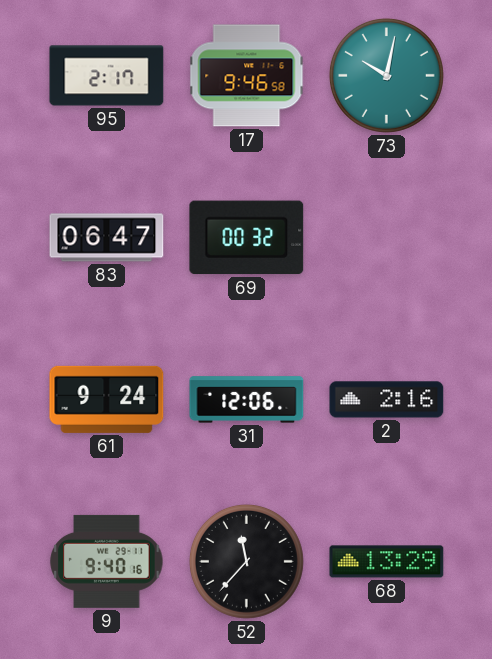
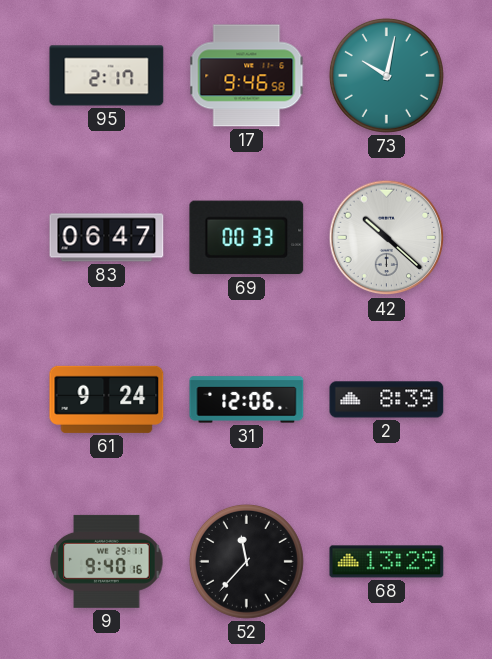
69: 00:32 -> 00:33 (247, 238)
42: none -> 10:22 (387, 238)
2: 2:16 -> 8:39 (387, 400)
